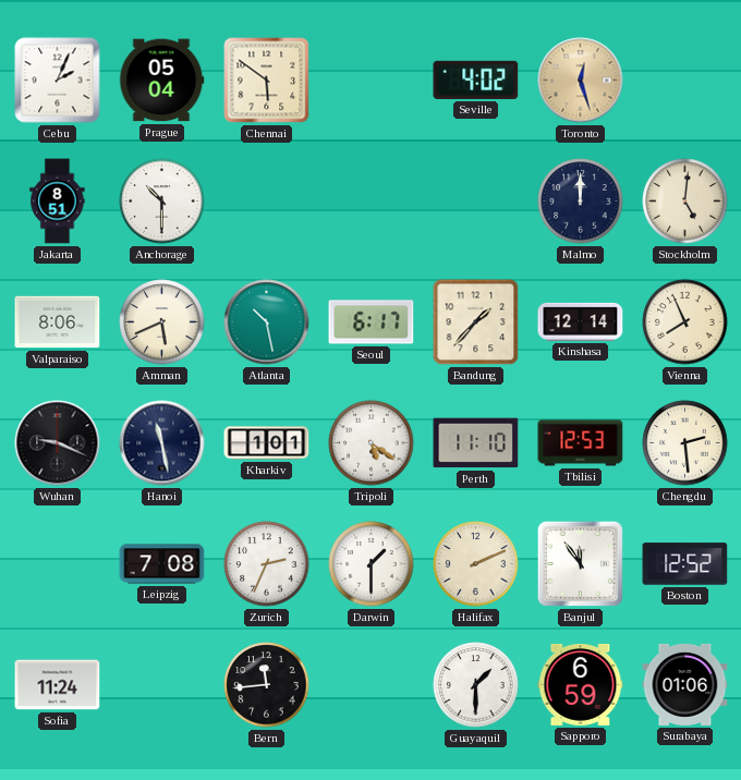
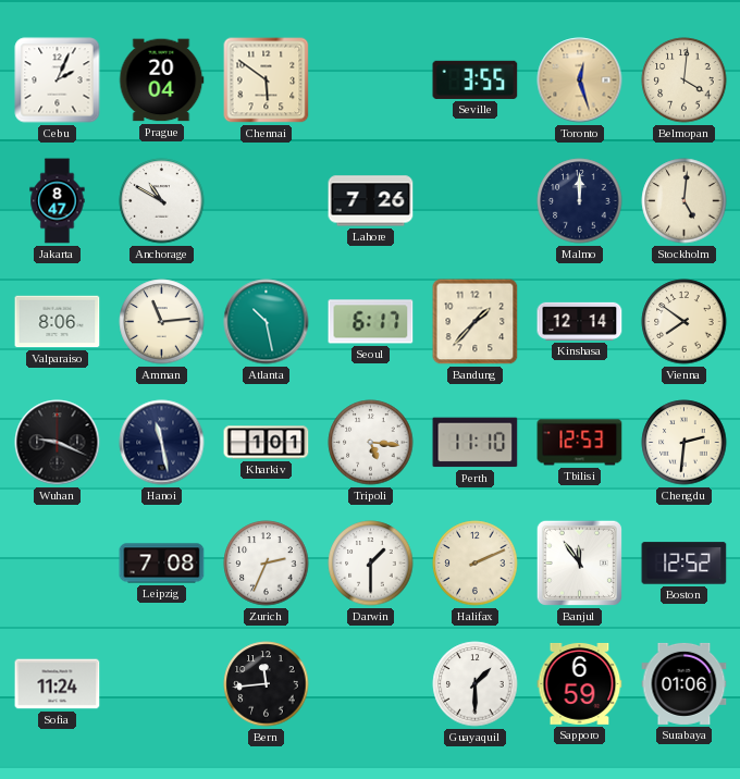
Prague: 05:04 -> 20:04 (162, 81)
Seville: 4:02 -> 3:55 (476, 79)
Belmopan: none -> 4:01 (684, 81)
Jakarta: 8:51 -> 8:47 (58, 201)
Anchorage: 10:30 -> 10:50 (162, 201)
Lahore: none -> 7:26 (371, 201)
Amman: 5:41 -> 11:14 (162, 322)
Vienna: 7:56 -> 7:51 (684, 322)
Tripoli: 5:21 -> 5:16 (371, 443)
Chengdu: 2:29 -> 2:31 (684, 443)
